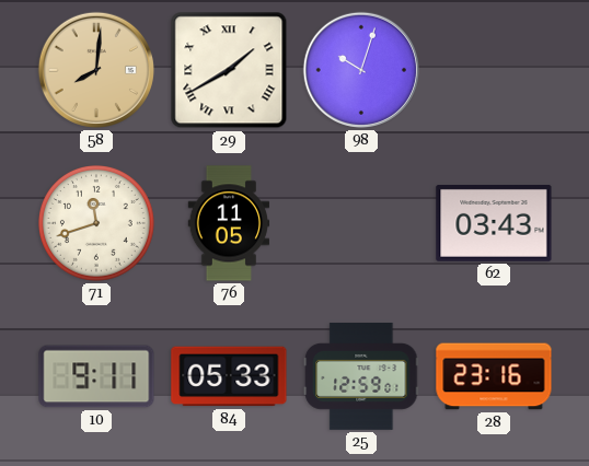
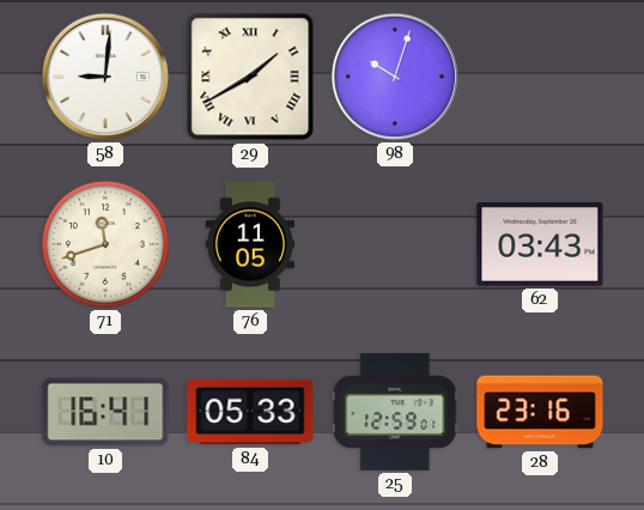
58: 8:01 -> 9:01 (105, 77)
58 dial: champagne -> white (105, 77)
10: 9:11 -> 16:41 (105, 412)
